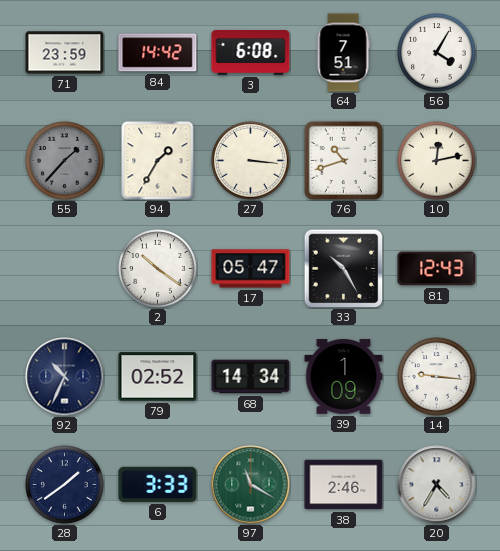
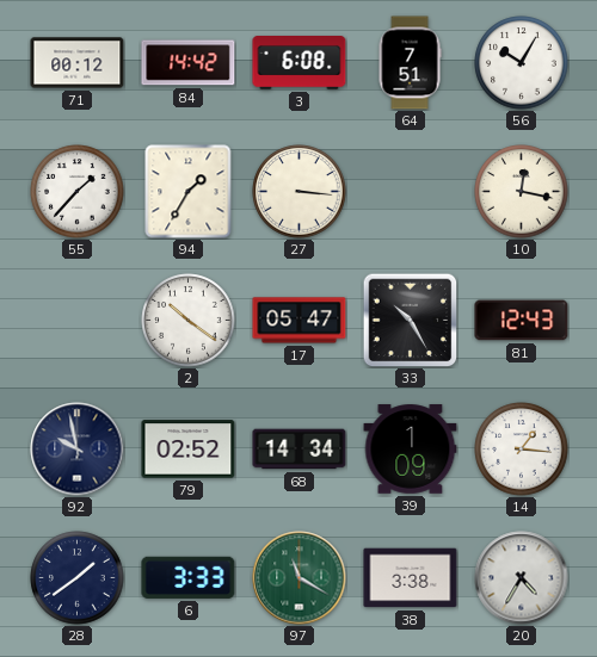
71: 23:59 -> 00:12 (78, 63)
56: 4:05 -> 10:05 (522, 63)
55 dial: grey -> white (78, 192)
76: 10:42 -> none (343, 160)
10: 12:13 -> 12:17 (522, 192)
92: 10:34 -> 9:58 (78, 450)
14: 9:16 -> 1:16 (522, 450)
38: 2:46 -> 3:38 (411, 578)
